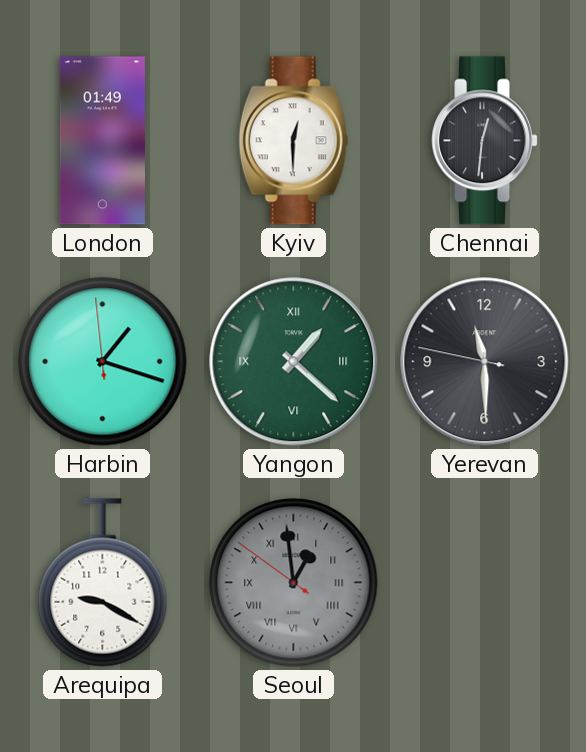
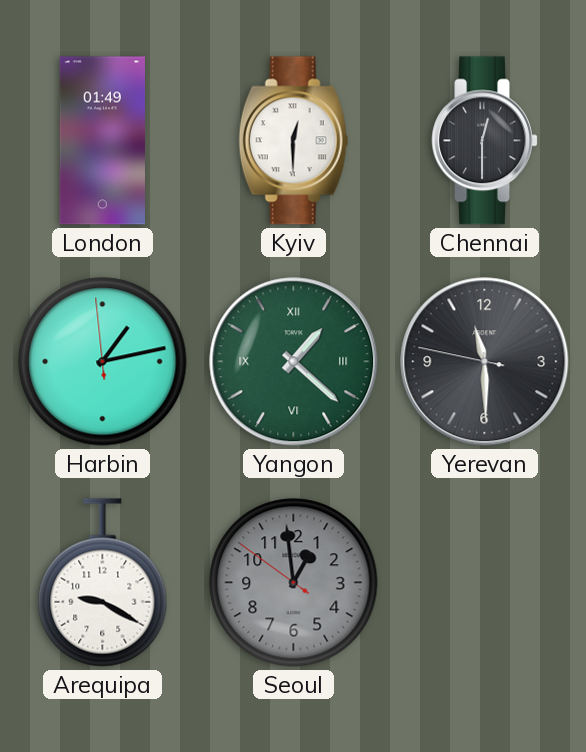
Chennai: 12:31 -> 12:30 (484, 141)
Harbin: 1:17 -> 1:12 (103, 362)
Seoul numerals: Roman -> Arabic (294, 583)
